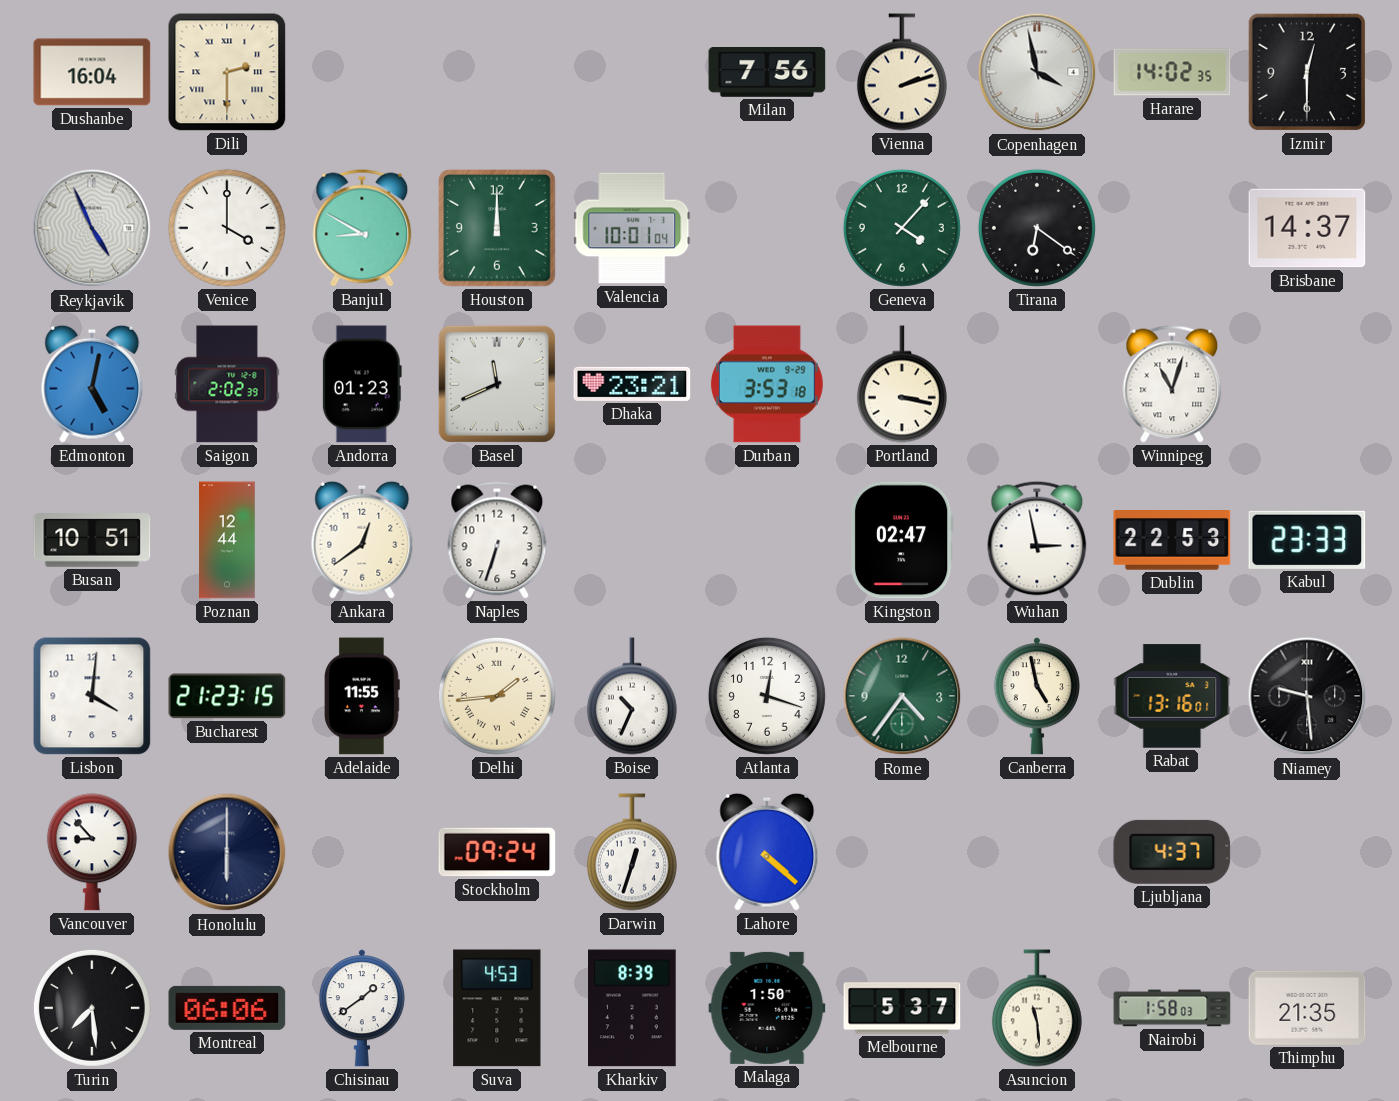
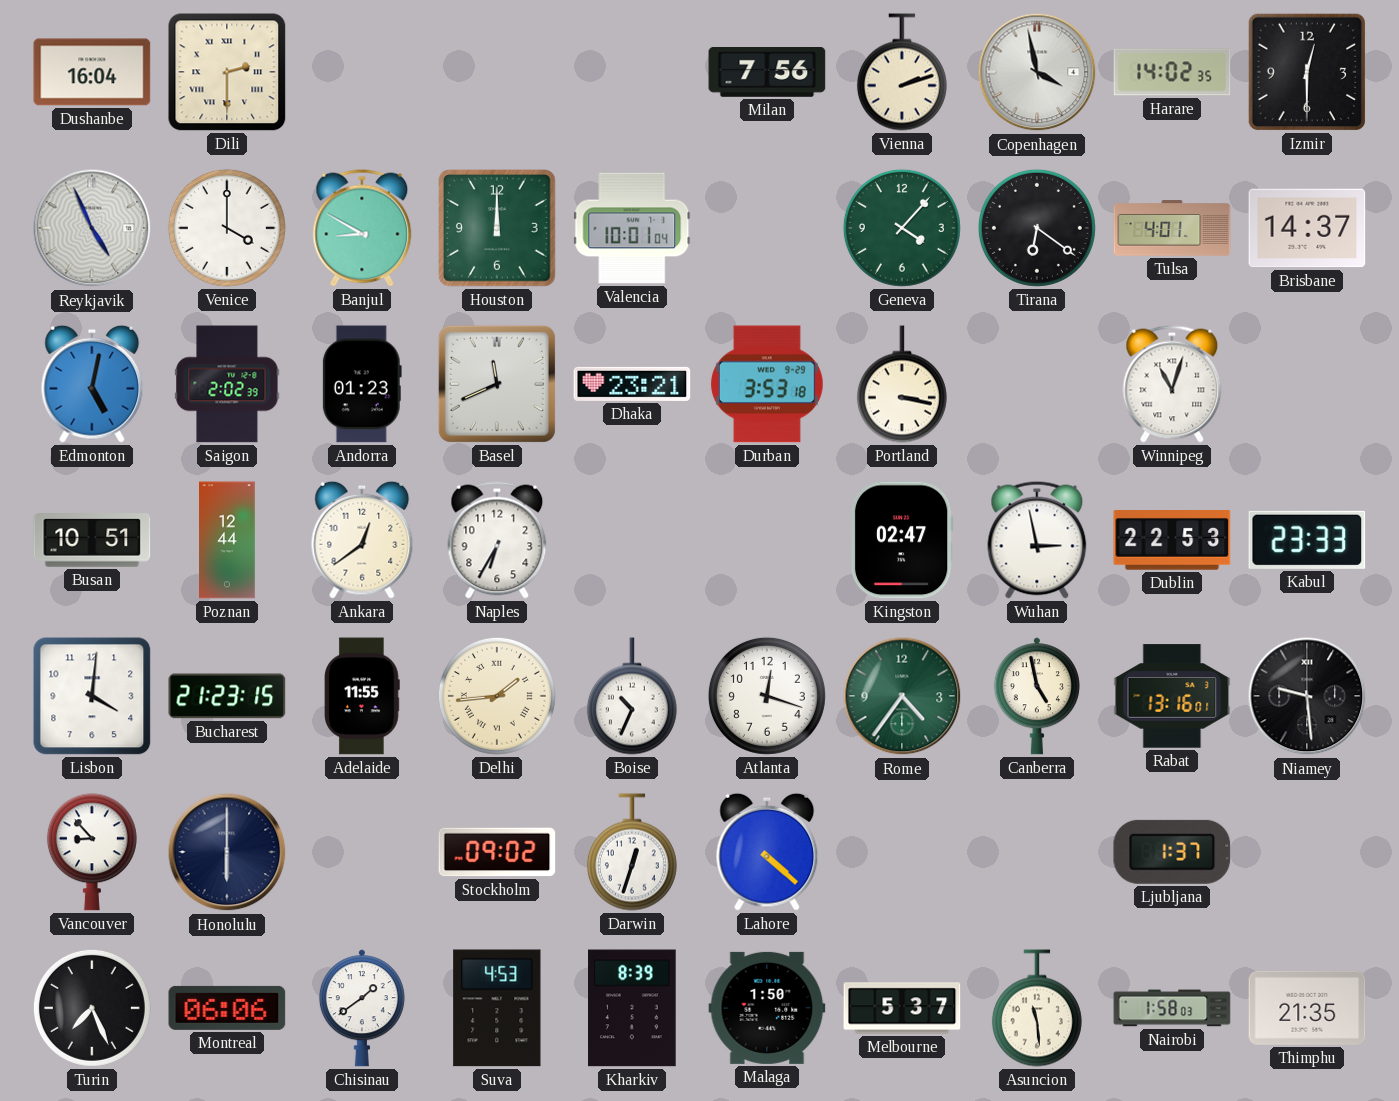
Tulsa: none -> 4:01 (1172, 228)
Naples: 6:33 -> 6:35 (497, 540)
Stockholm: 09:24 -> 09:02 (497, 852)
Ljubljana: 4:37 -> 1:37 (1172, 852)
Turin: 7:29 -> 7:26 (92, 1008)
